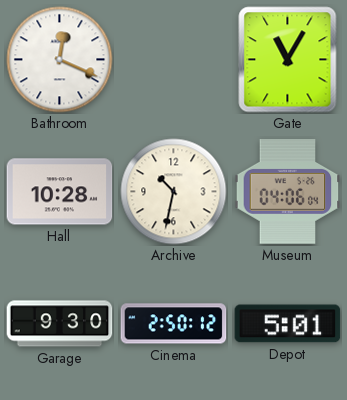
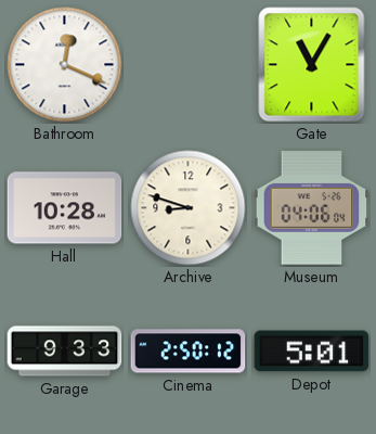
Archive: 10:32 -> 8:48 (189, 208)
Garage: 9:30 -> 9:33 (65, 352)
